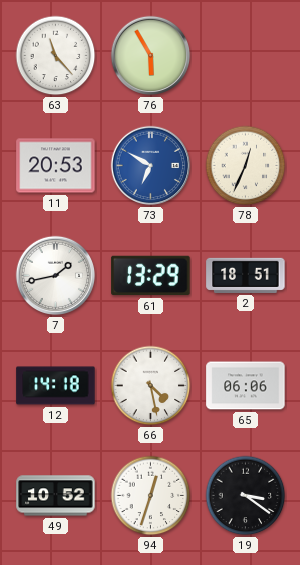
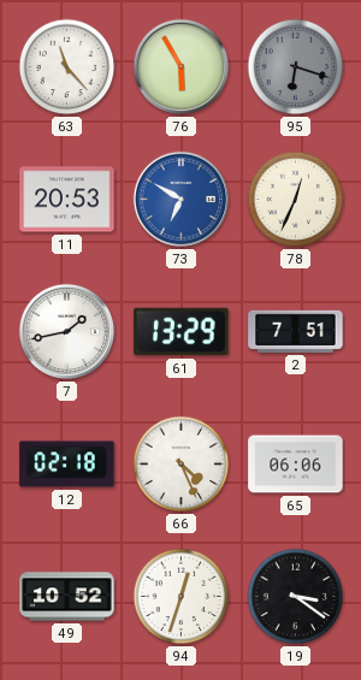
95: none -> 6:18 (296, 67)
2: 18:51 -> 7:51 (296, 331)
12: 14:18 -> 02:18 (67, 465)
66: 4:28 -> 4:26 (182, 465)
